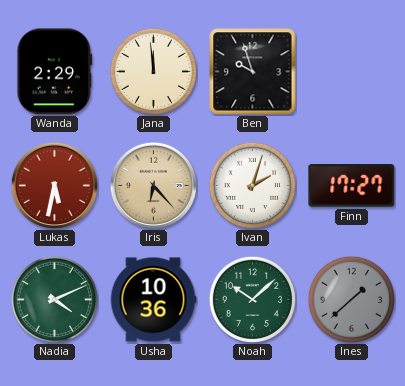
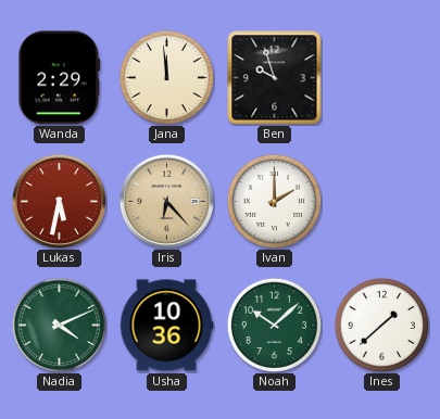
Ivan: 2:03 -> 2:00 (274, 201)
Finn: 17:27 -> none (352, 186)
Ines dial: grey -> white (381, 325)
